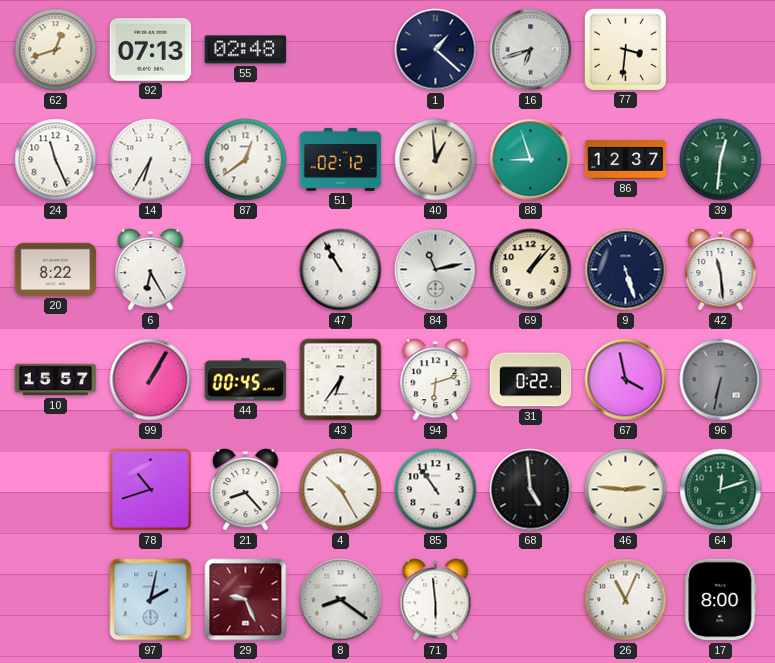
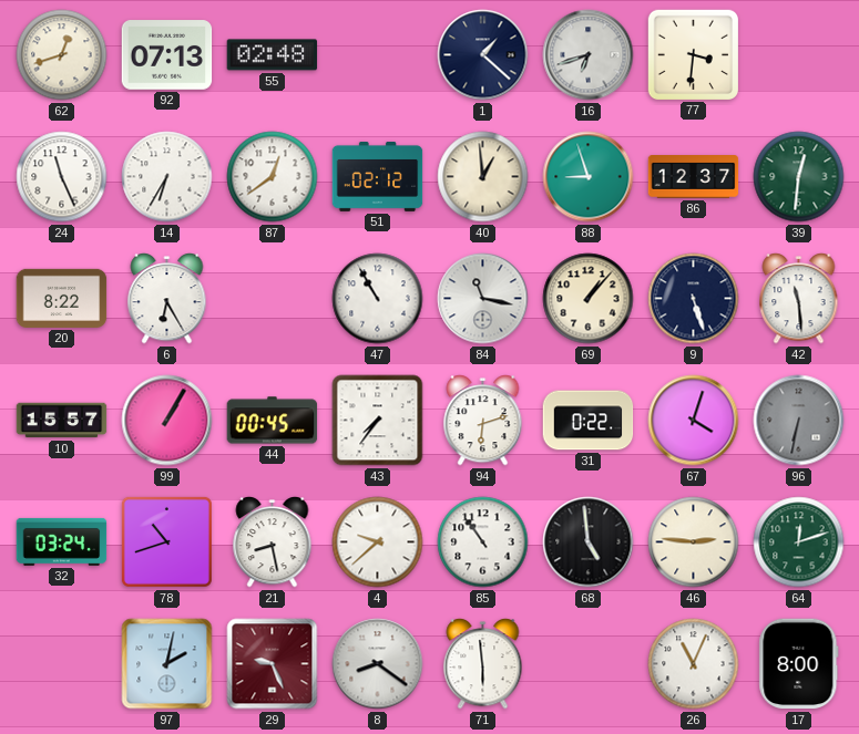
84: 11:13 -> 11:17 (483, 299)
43: 6:36 -> 7:36 (378, 421)
67: 3:58 -> 4:03 (694, 421)
32: none -> 03:24 (62, 541)
21: 8:23 -> 8:28 (273, 542)
4: 10:25 -> 9:38 (378, 542)
